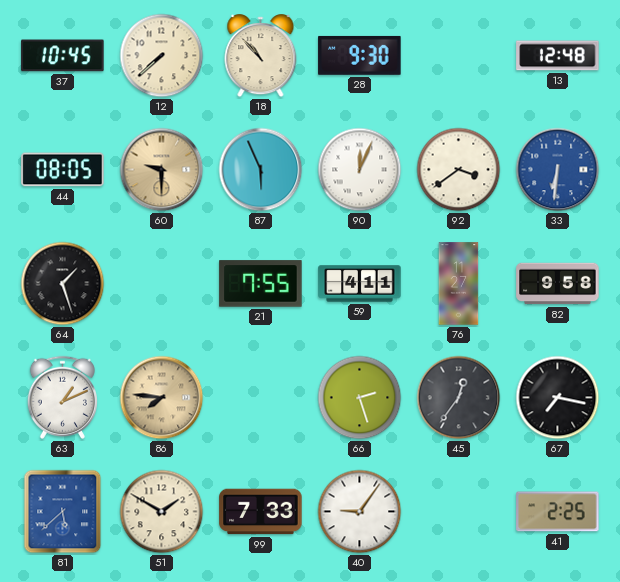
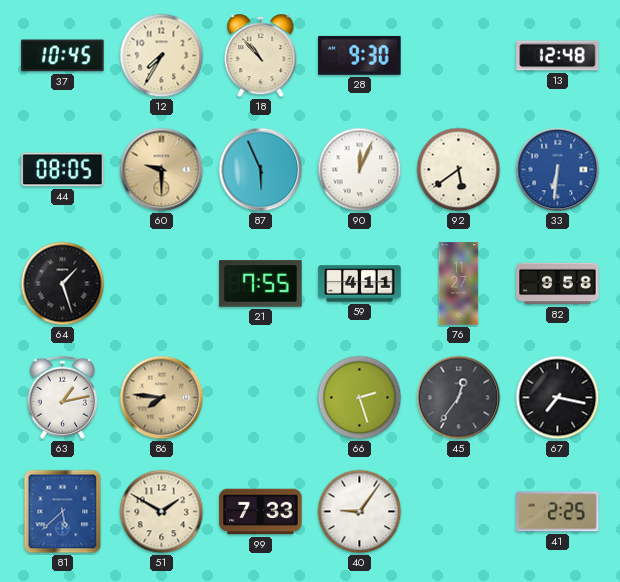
12: 7:38 -> 7:35 (162, 56)
92: 3:39 -> 5:39 (459, 170)
63: 1:11 -> 1:13 (62, 397)
